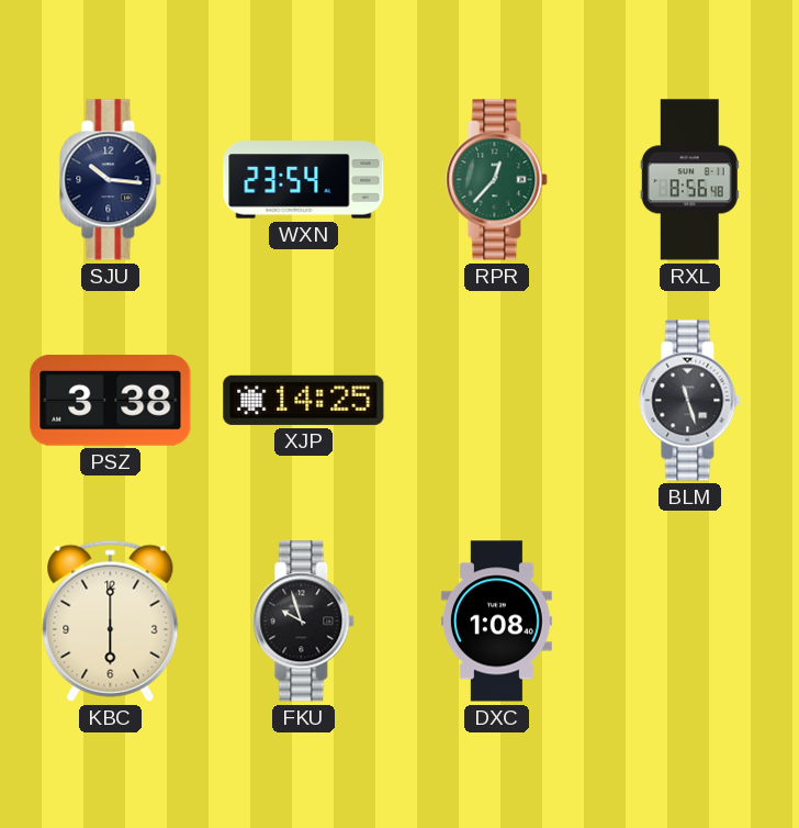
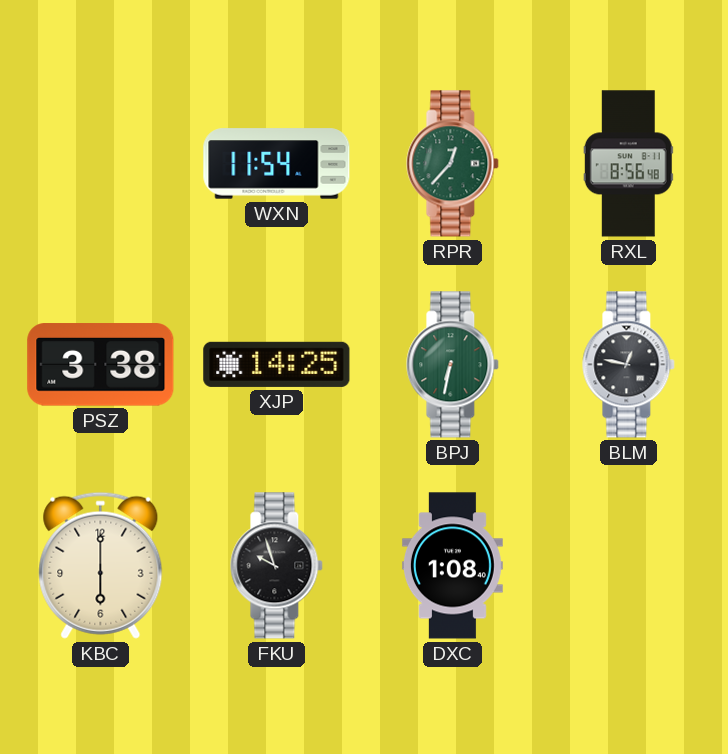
SJU: 10:16 -> none (111, 180)
WXN: 23:54 -> 11:54 (277, 164)
BPJ: none -> 6:32 (453, 365)
BLM: 11:27 -> 12:47 (629, 365)
